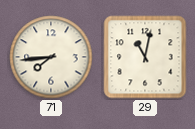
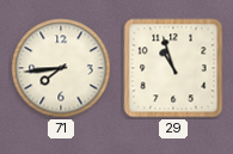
29: 11:02 -> 10:57 (173, 68)
